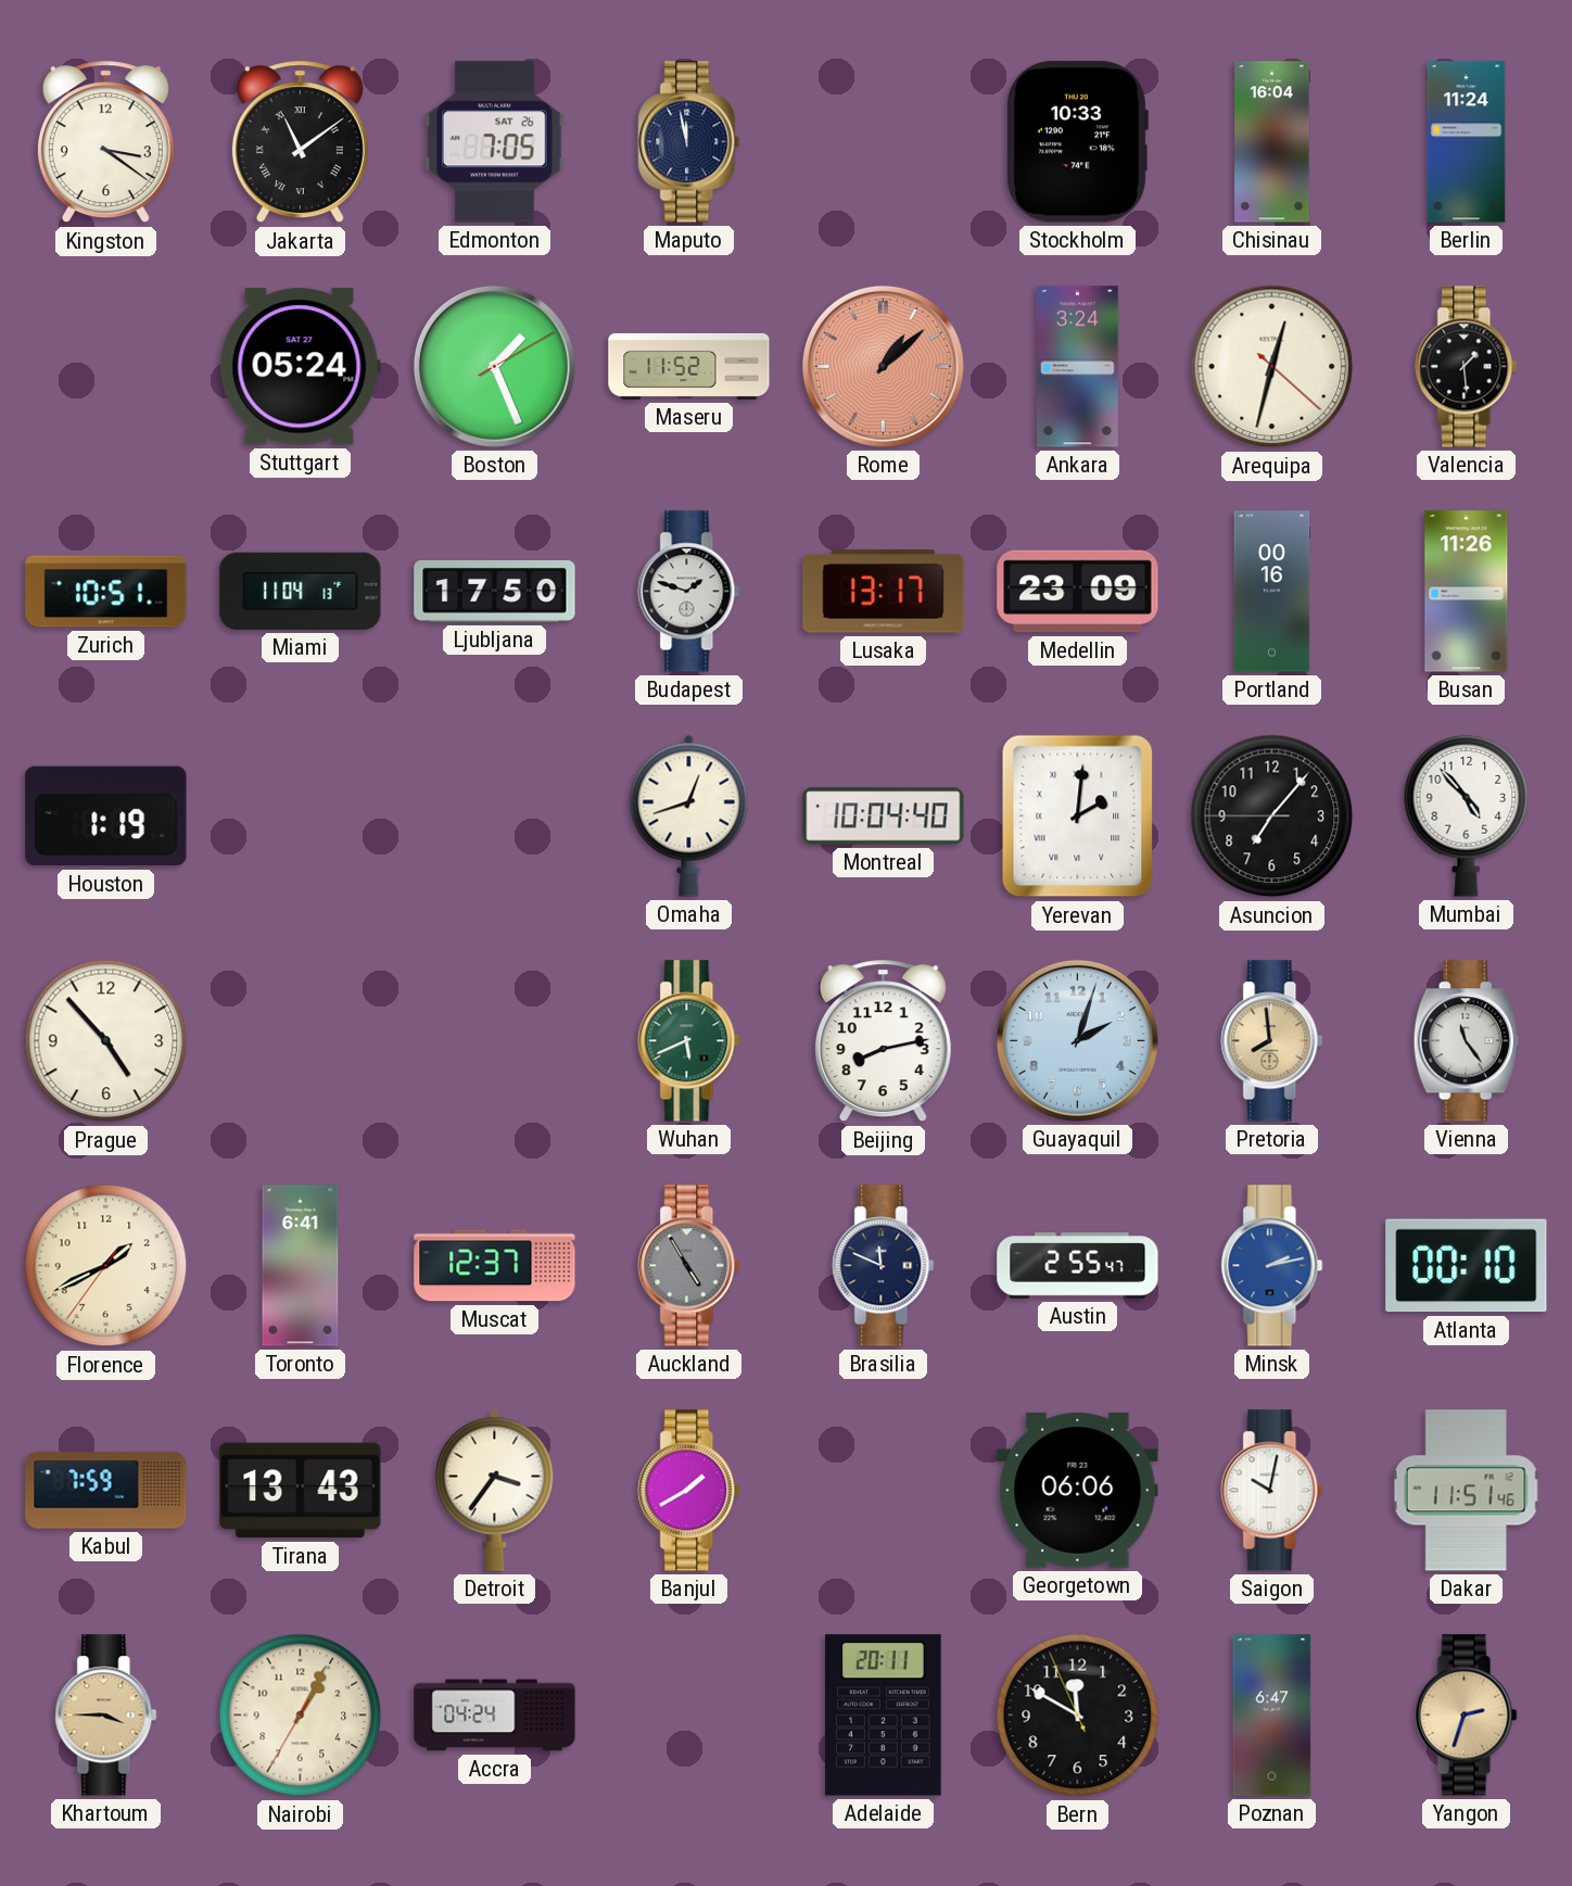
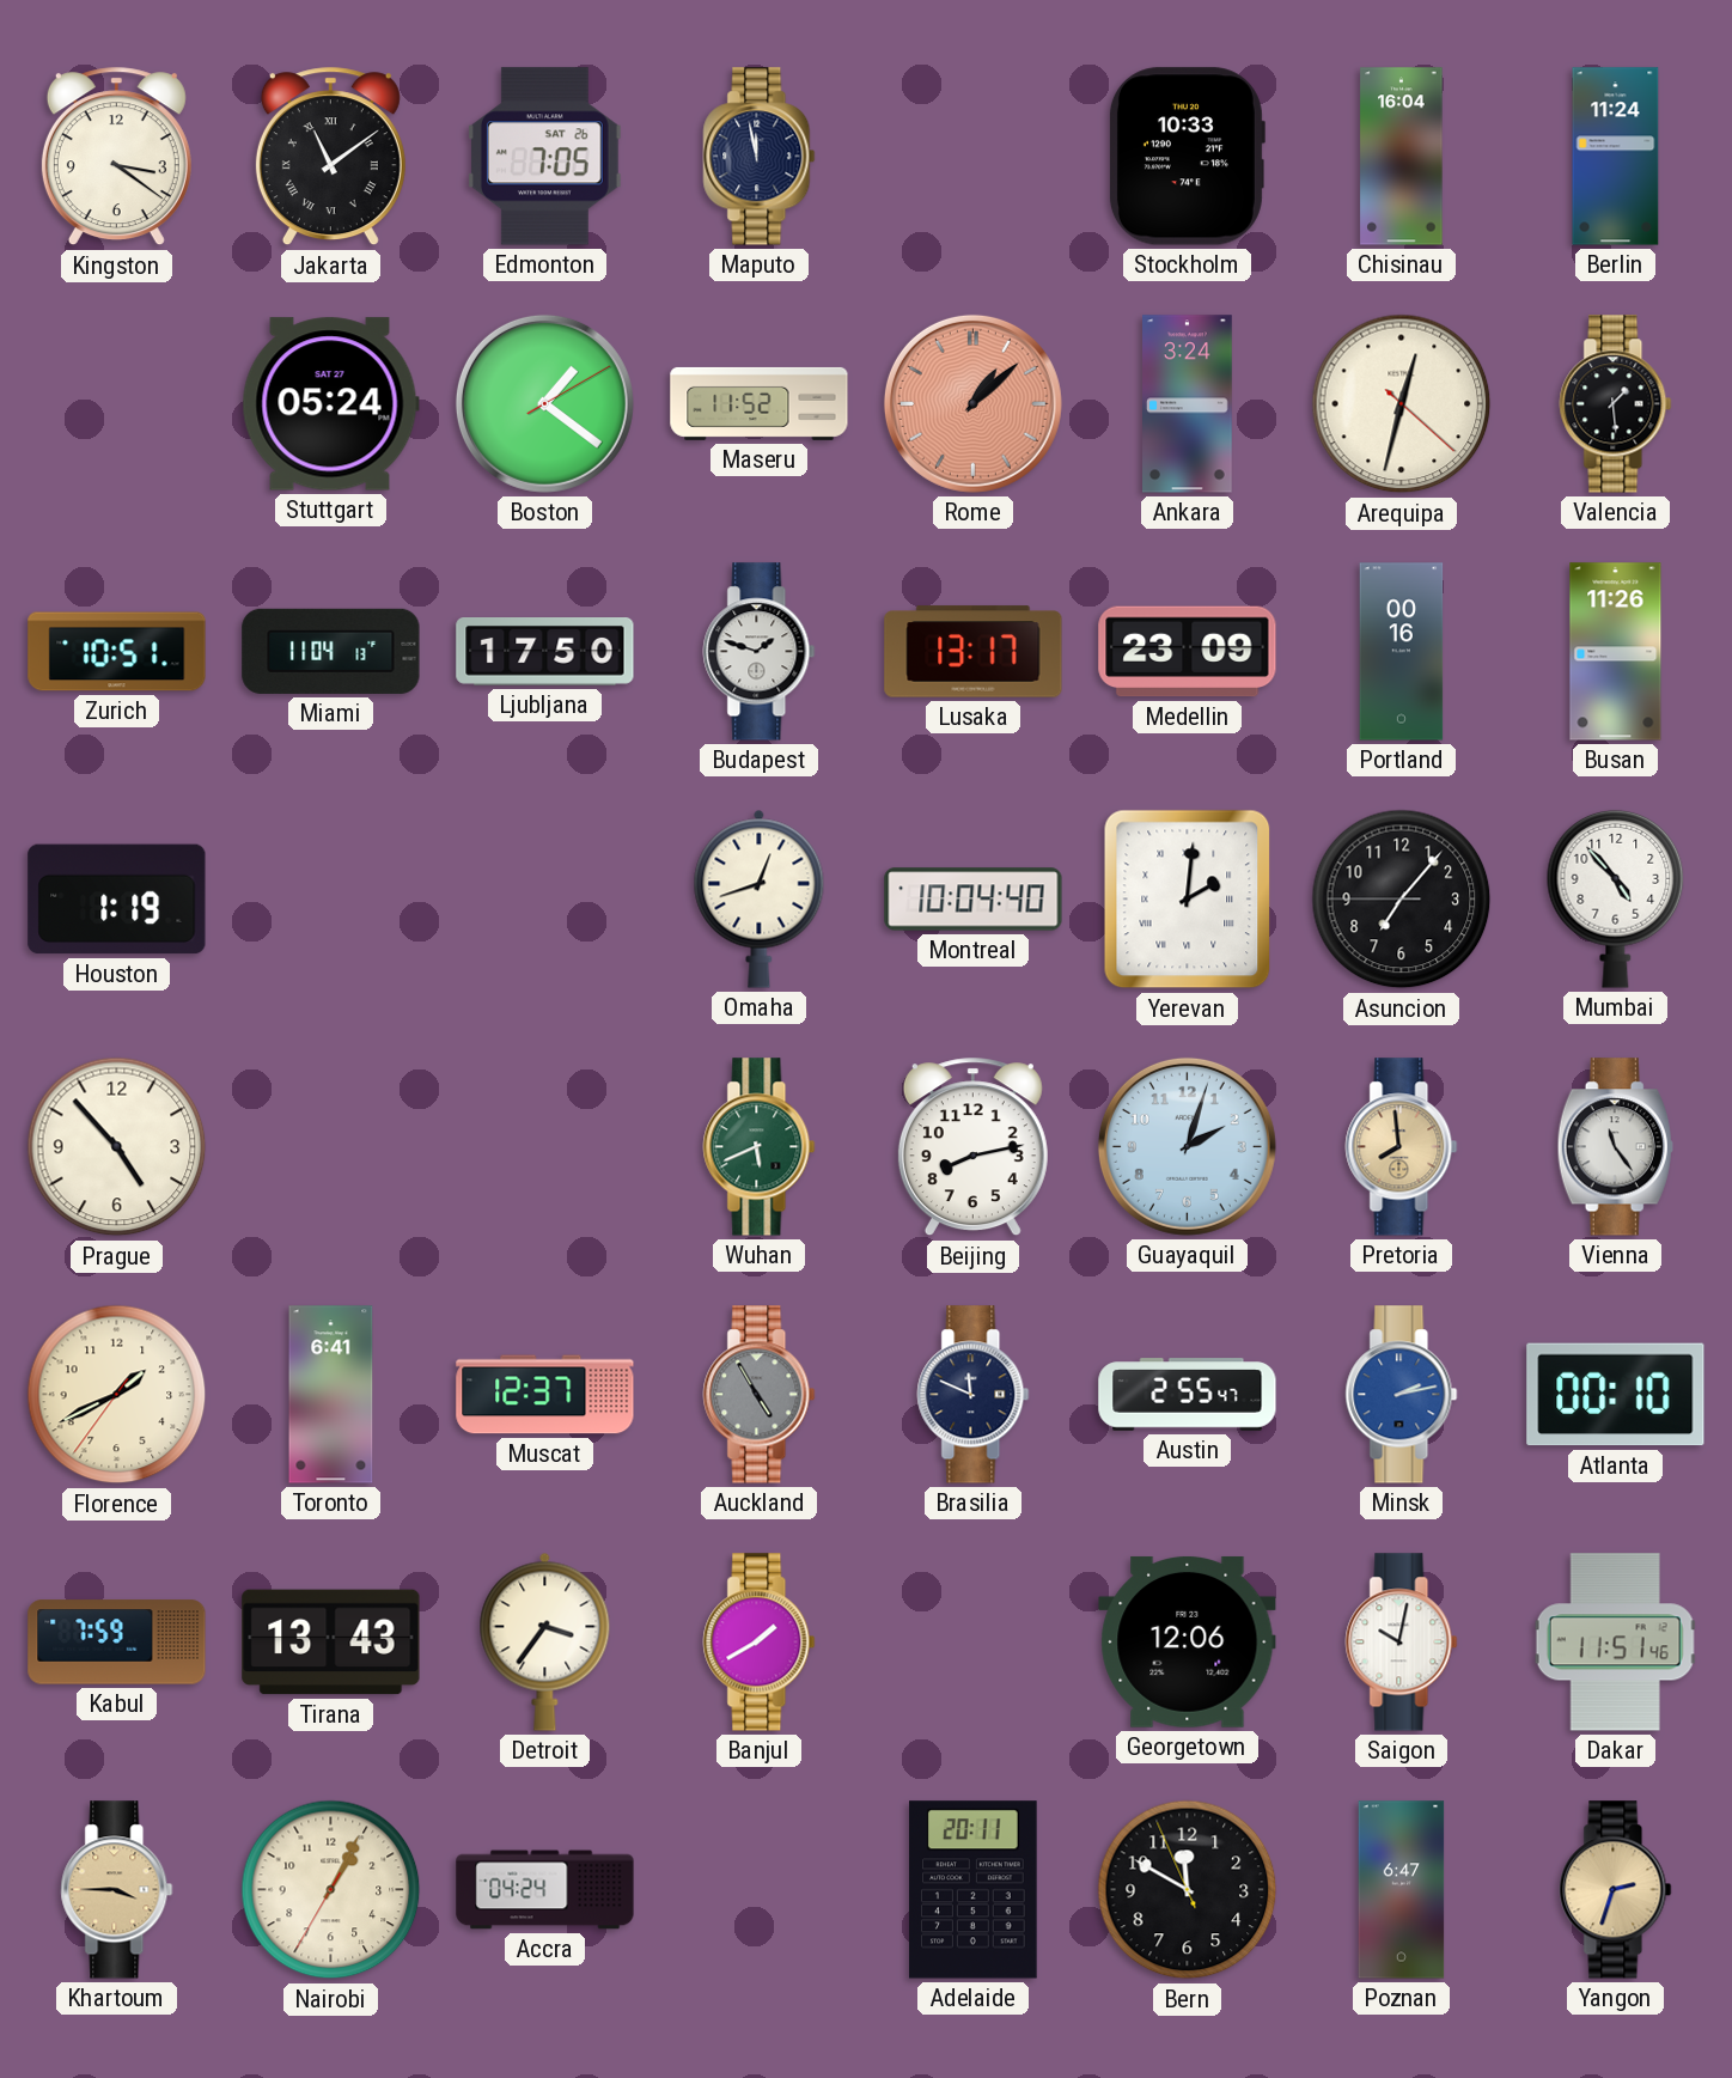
Boston: 1:26 -> 1:21 (544, 403)
Georgetown: 06:06 -> 12:06 (1188, 1643)
